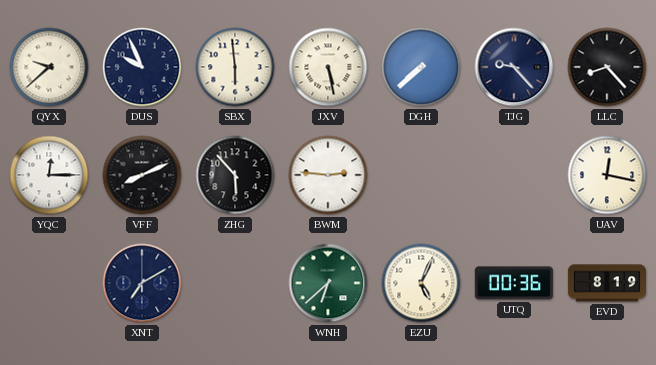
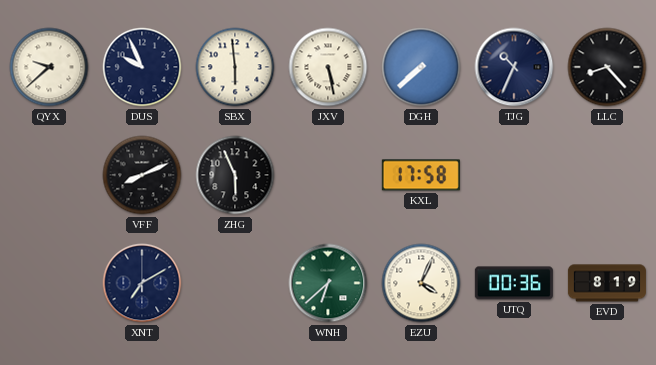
TJG: 9:23 -> 10:34 (514, 67)
YQC: 12:15 -> none (49, 175)
ZHG: 5:53 -> 5:56 (235, 175)
BWM: 2:46 -> none (328, 175)
KXL: none -> 17:58 (421, 175)
UAV: 12:17 -> none (607, 175)
EZU: 5:04 -> 4:04 (421, 283)
